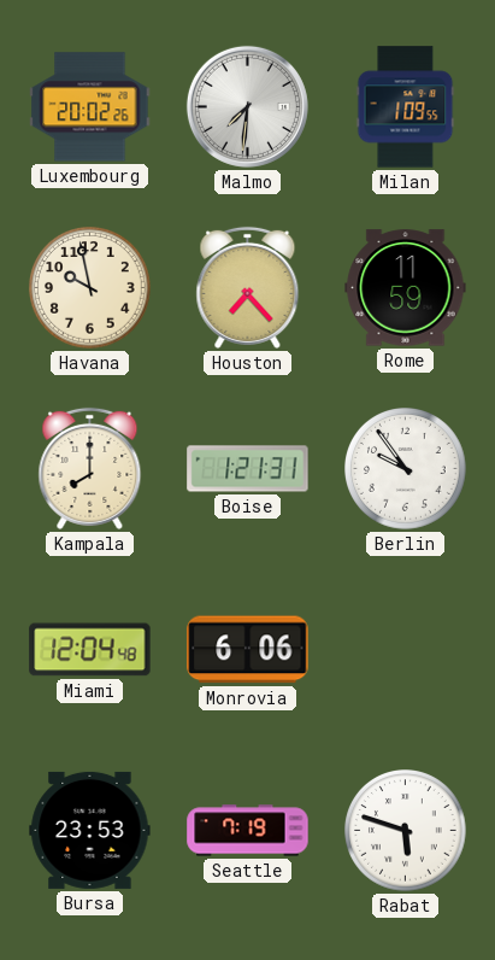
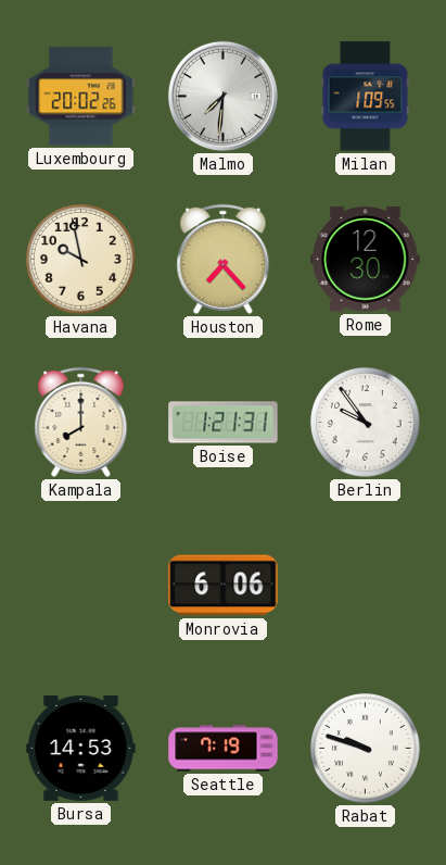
Rome: 11:59 -> 12:30 (366, 260)
Miami: 12:04 -> none (90, 650)
Bursa: 23:53 -> 14:53 (81, 748)
Rabat: 5:48 -> 9:48 (366, 749)
